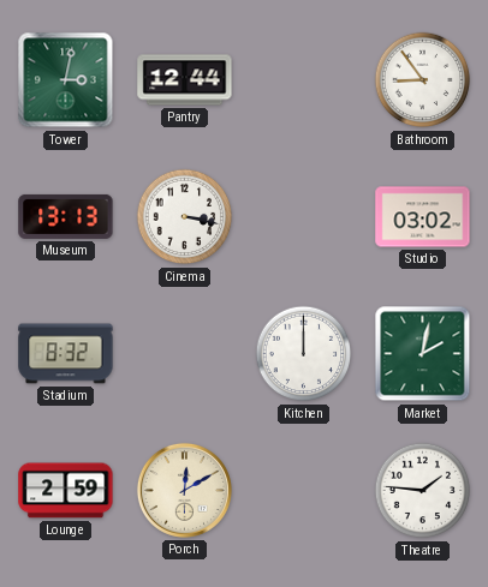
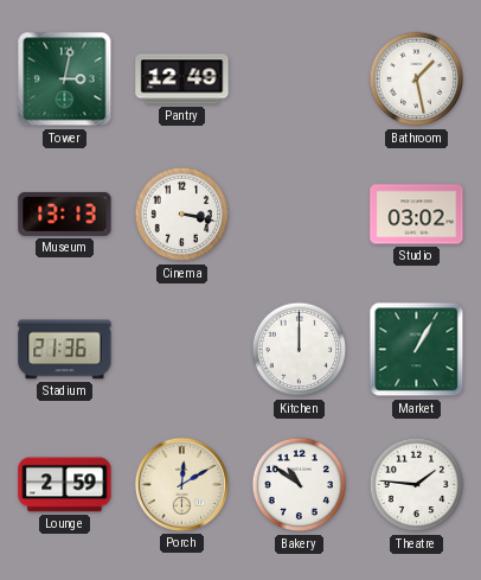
Pantry: 12:44 -> 12:49 (182, 79)
Bathroom: 8:54 -> 1:28 (417, 79)
Stadium: 8:32 -> 21:36 (65, 350)
Market: 2:02 -> 1:05 (417, 350)
Bakery: none -> 10:51 (300, 485)
